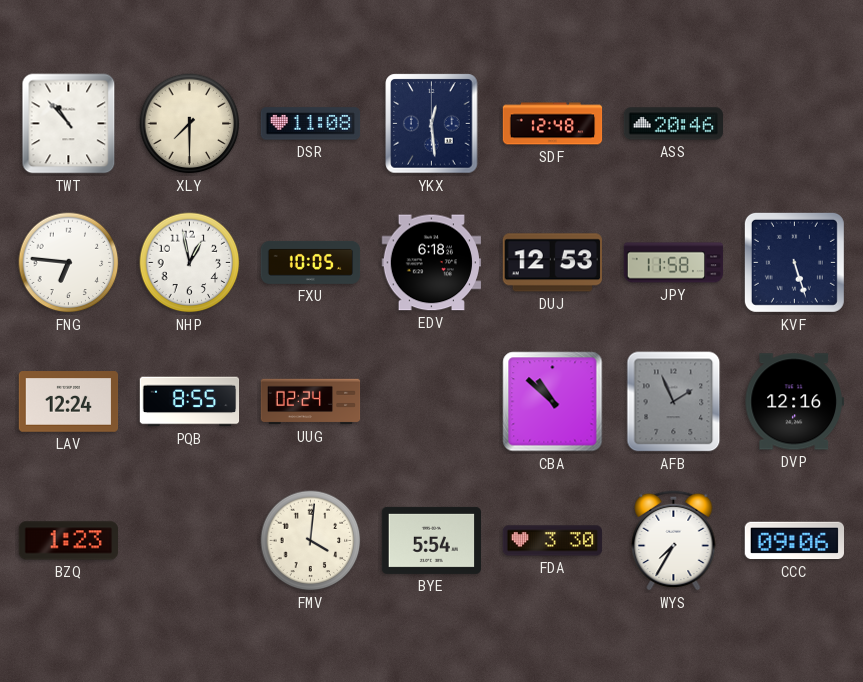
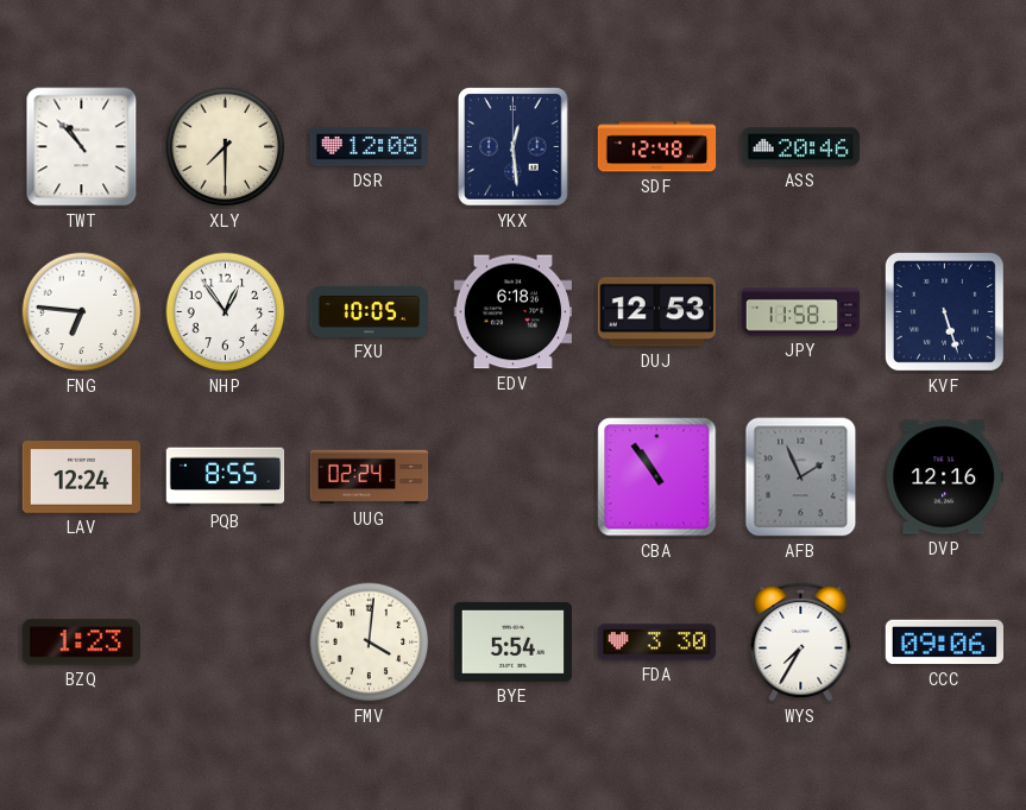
DSR: 11:08 -> 12:08 (370, 147)
NHP: 12:58 -> 12:54 (226, 312)
CBA: 10:52 -> 10:54 (657, 477)
